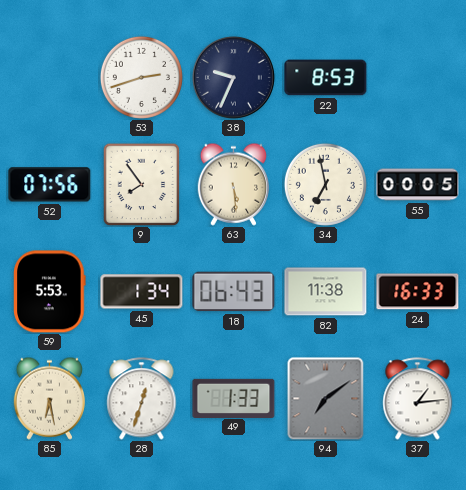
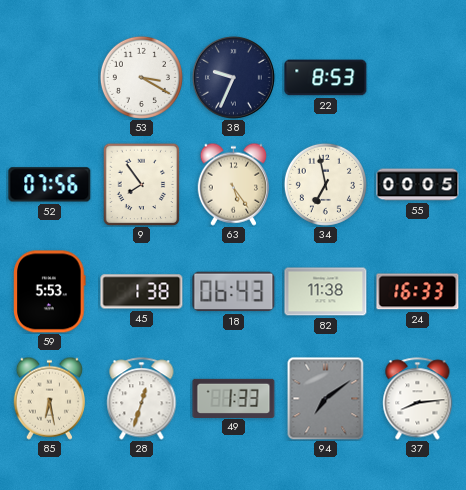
53: 2:42 -> 3:20 (141, 77)
63: 5:29 -> 5:24 (233, 184)
45: 1:34 -> 1:38 (142, 292)
37: 1:14 -> 8:14 (418, 399)
